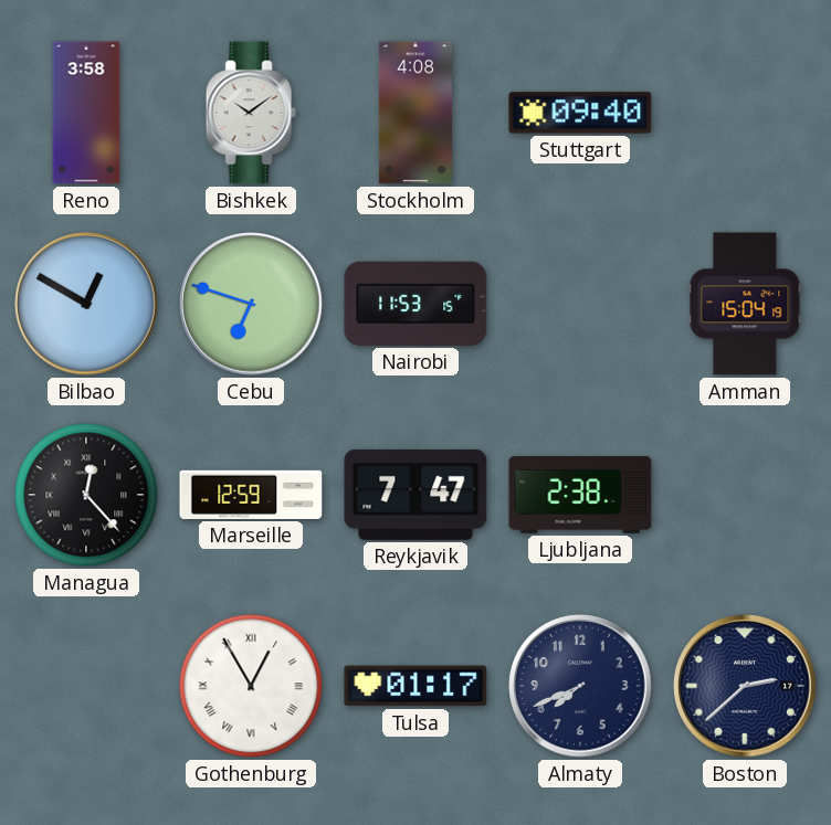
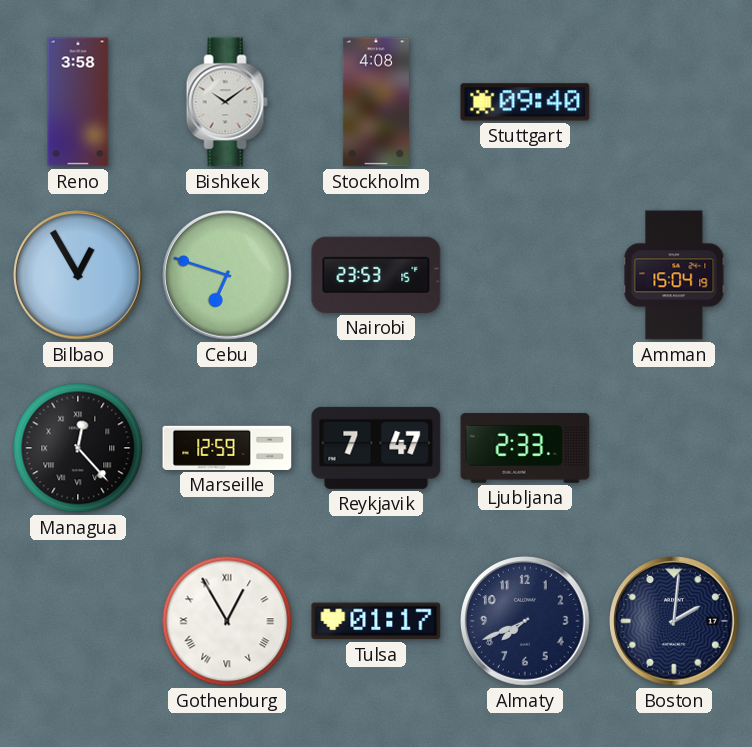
Bilbao: 12:50 -> 12:55 (78, 275)
Nairobi: 11:53 -> 23:53 (376, 275)
Ljubljana: 2:38 -> 2:33 (525, 448)
Boston: 2:38 -> 2:01 (674, 621)
